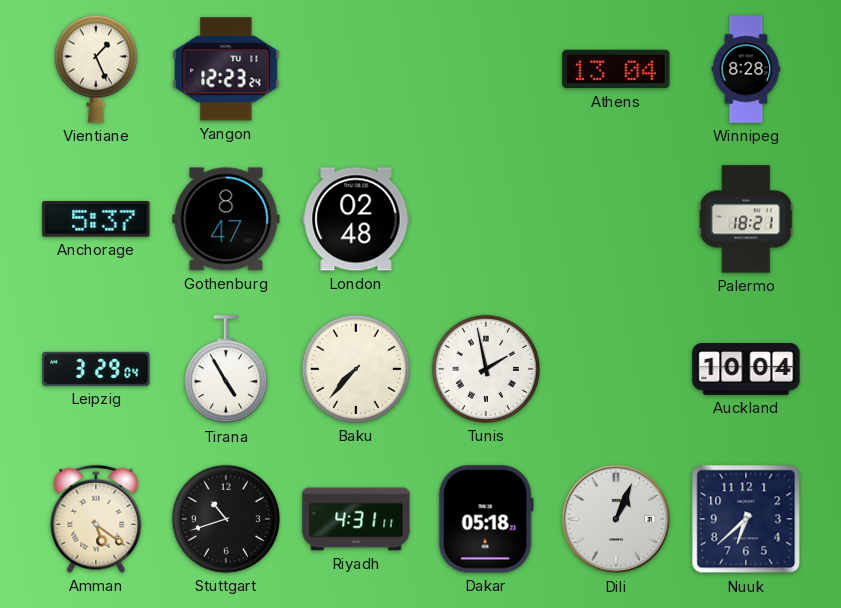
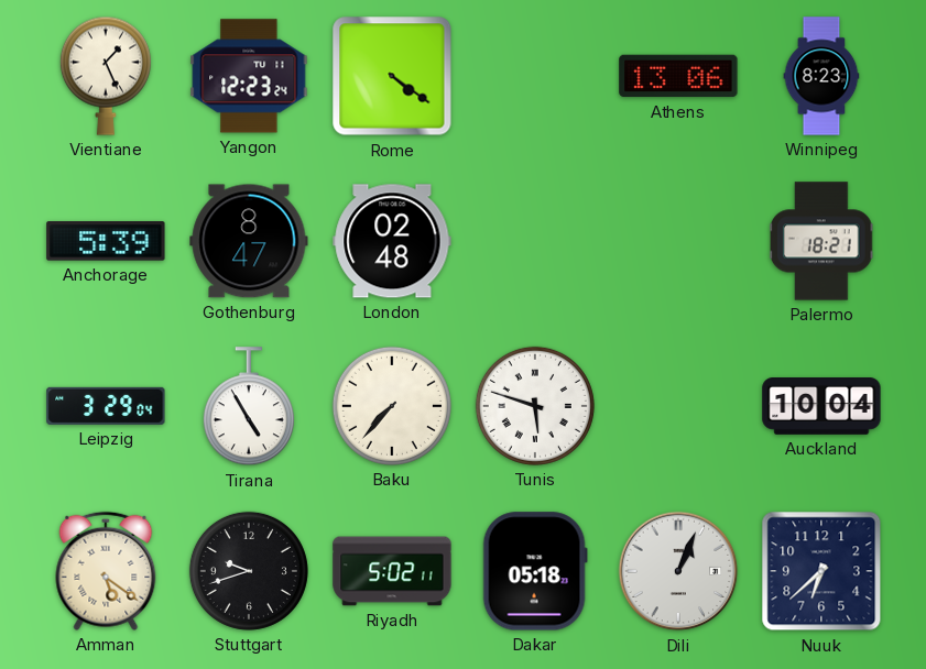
Rome: none -> 4:21 (392, 76)
Athens: 13:04 -> 13:06 (678, 76)
Winnipeg: 8:28 -> 8:23 (821, 76)
Anchorage: 5:37 -> 5:39 (106, 241)
Tunis: 1:58 -> 5:48 (535, 406)
Stuttgart: 10:42 -> 9:42 (249, 571)
Riyadh: 4:31 -> 5:02 (392, 571)
